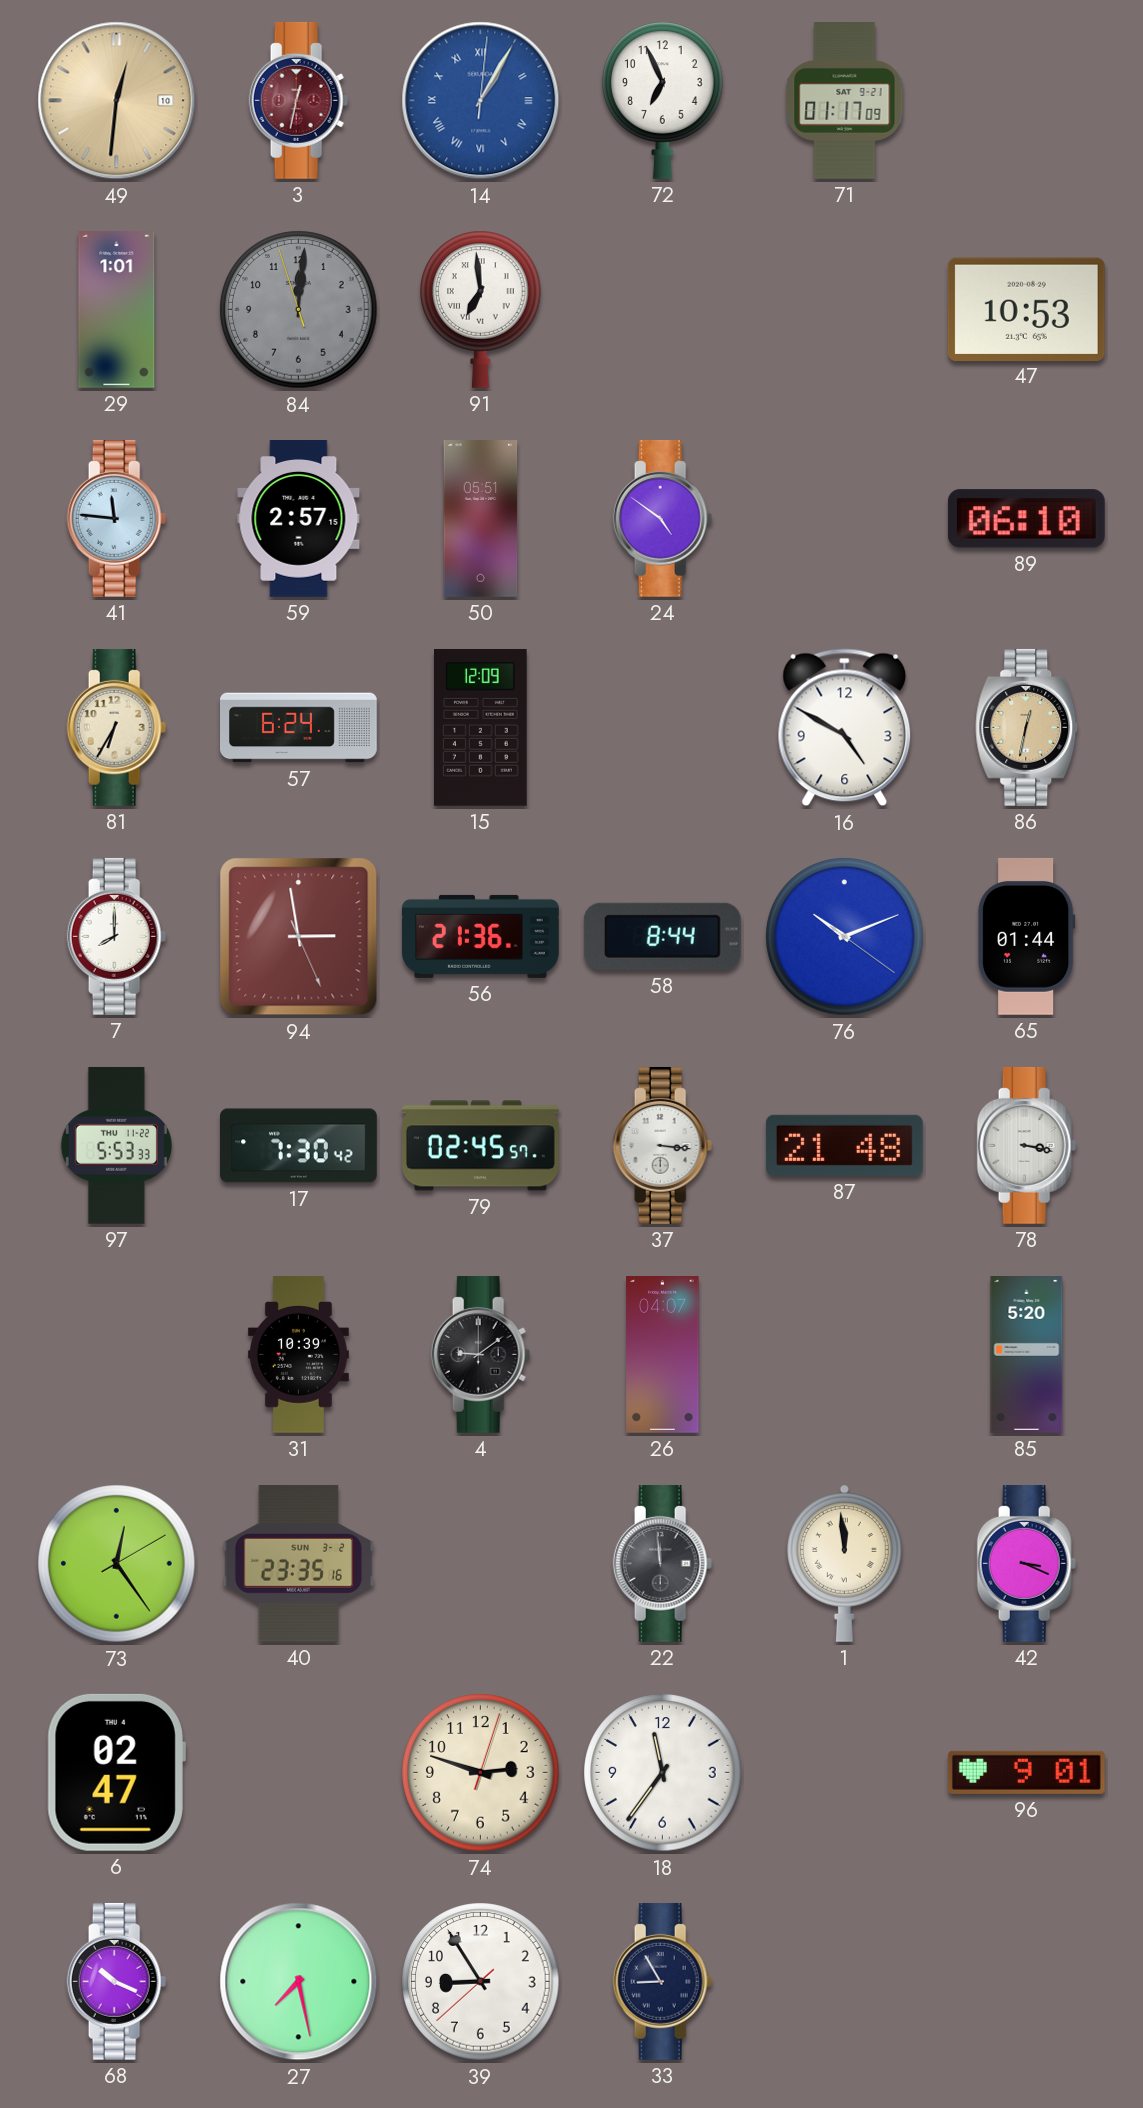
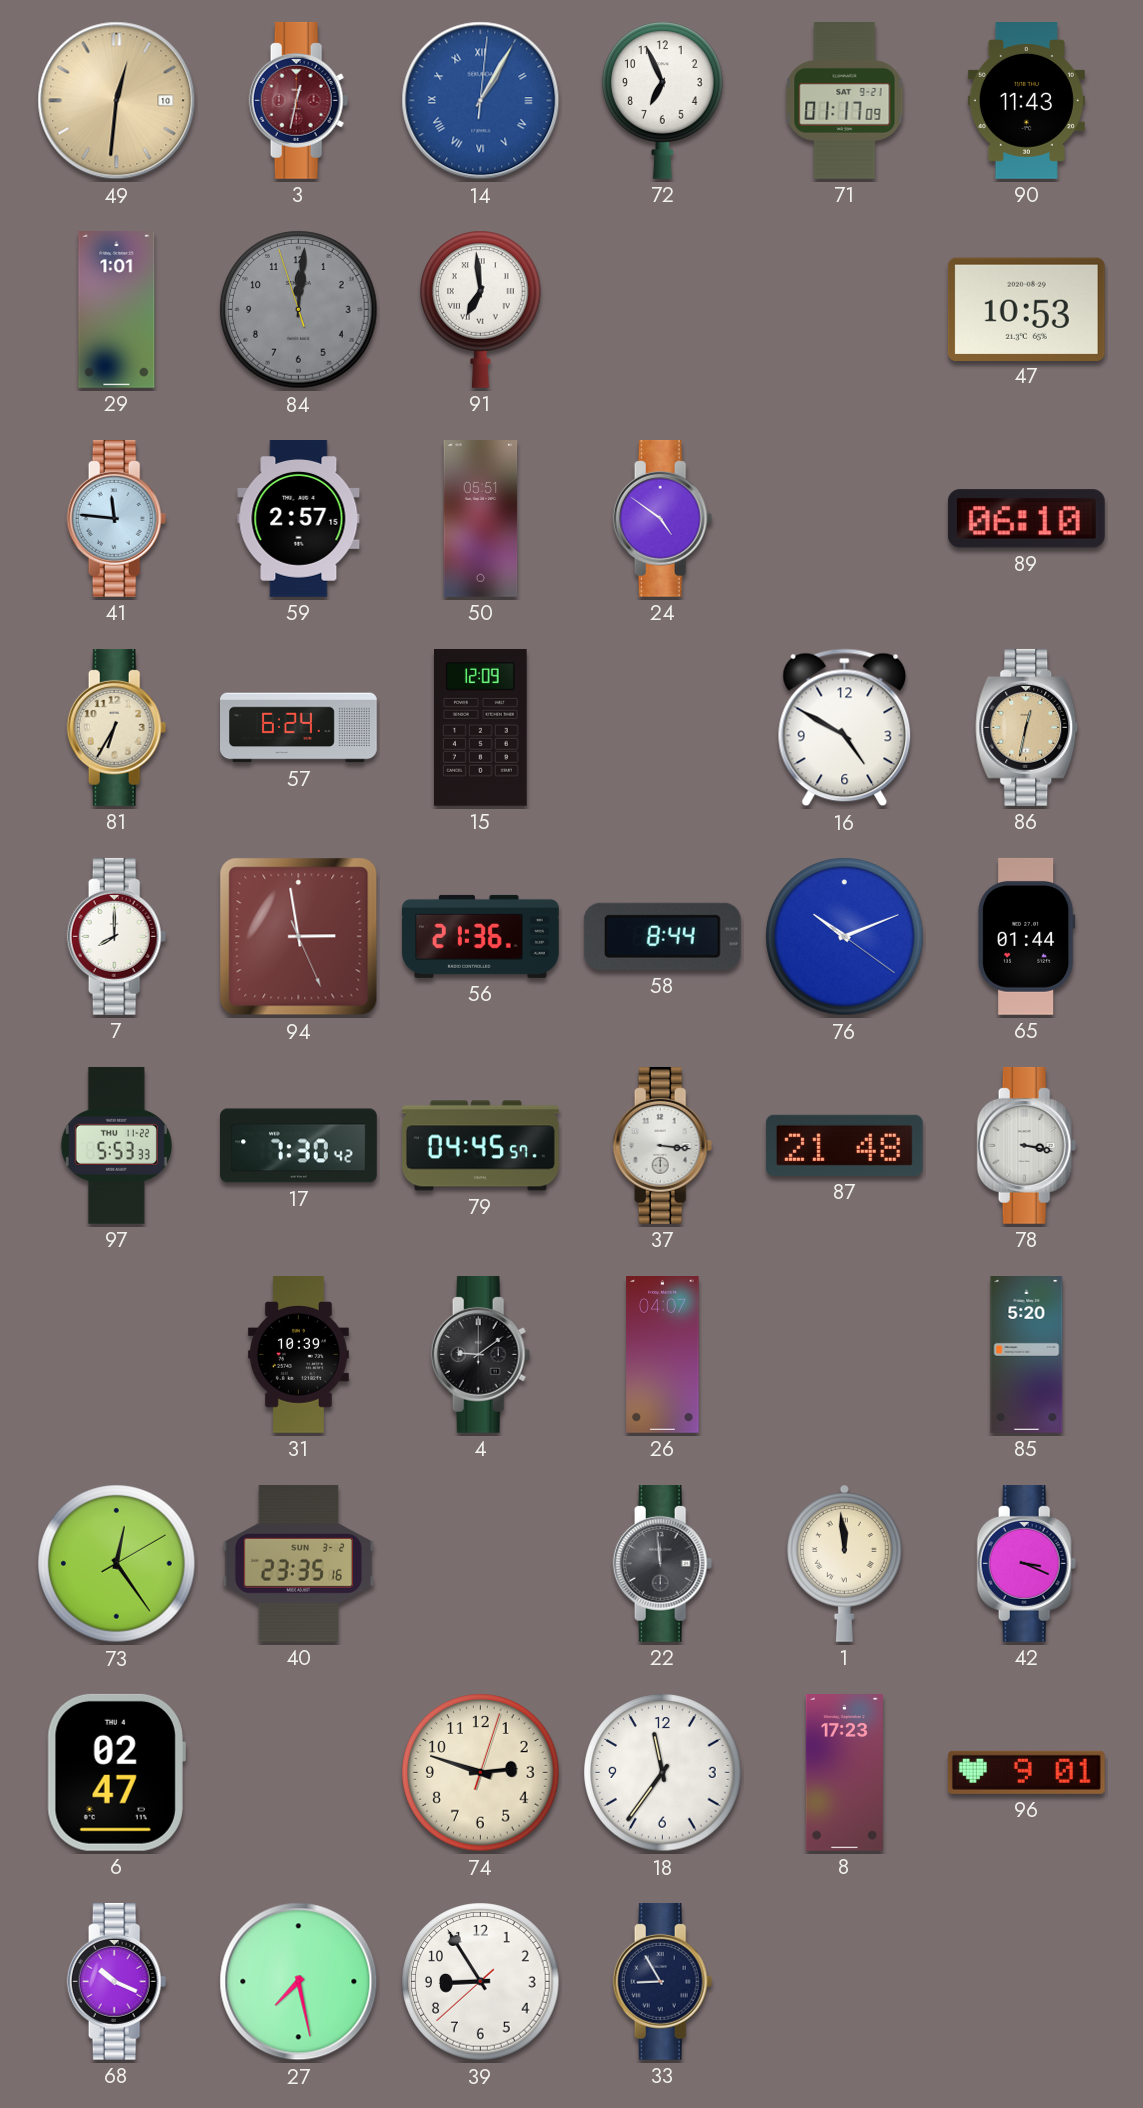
90: none -> 11:43 (1026, 101)
79: 02:45 -> 04:45 (481, 1146)
8: none -> 17:23 (844, 1773)
